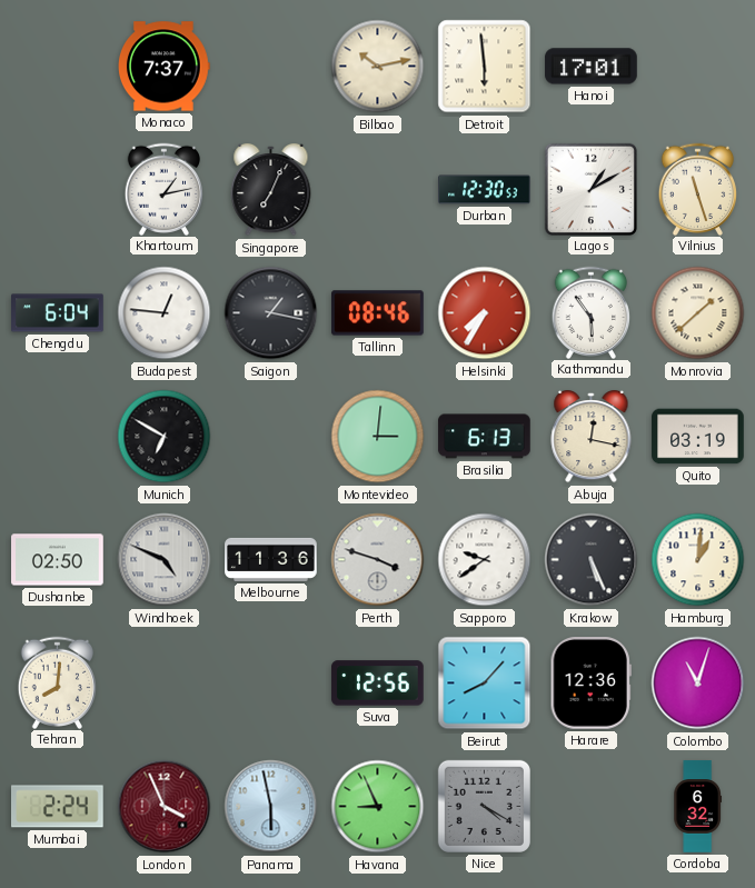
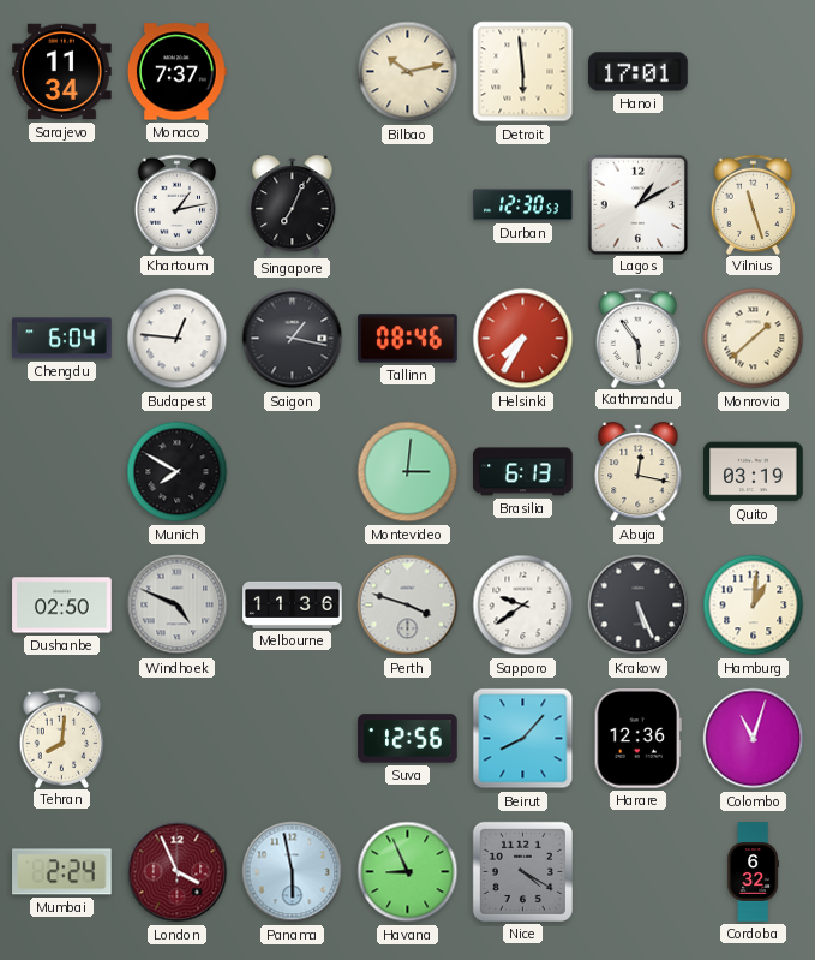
Sarajevo: none -> 11:34 (62, 72)
Munich: 6:50 -> 7:50 (178, 472)
